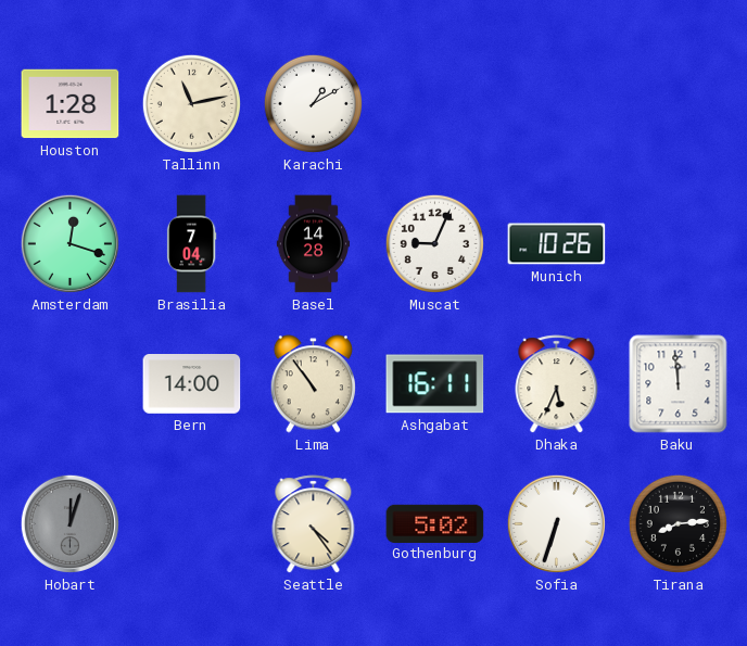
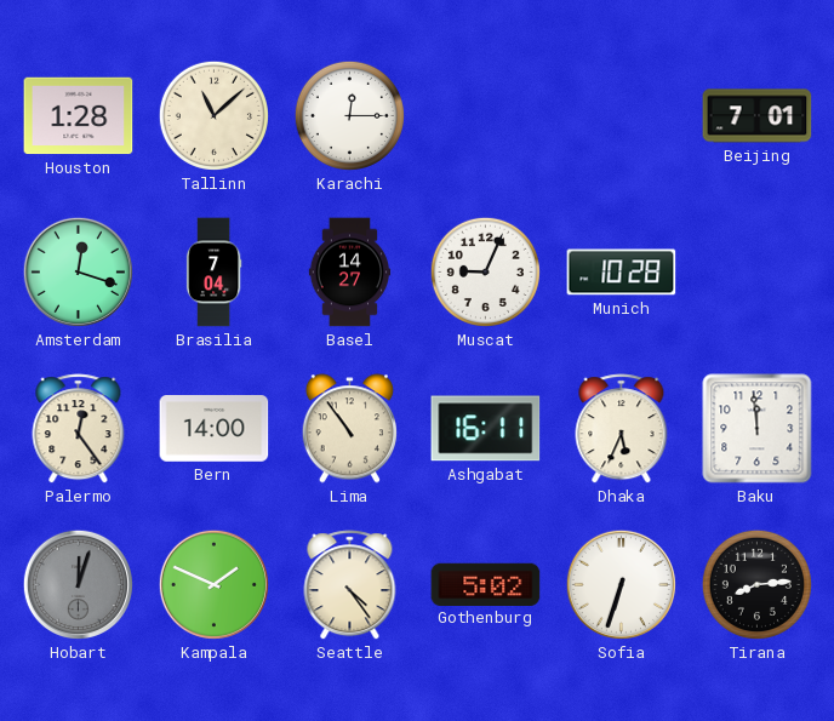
Tallinn: 11:13 -> 11:08 (213, 115)
Karachi: 1:10 -> 12:15 (349, 115)
Beijing: none -> 7:01 (758, 116)
Basel: 14:28 -> 14:27 (350, 273)
Munich: 10:26 -> 10:28 (622, 273)
Palermo: none -> 12:24 (79, 429)
Kampala: none -> 1:49 (213, 584)
